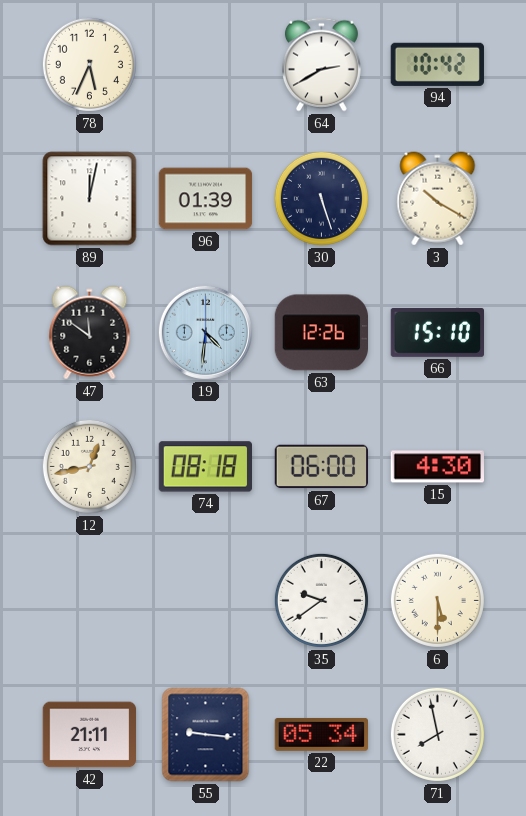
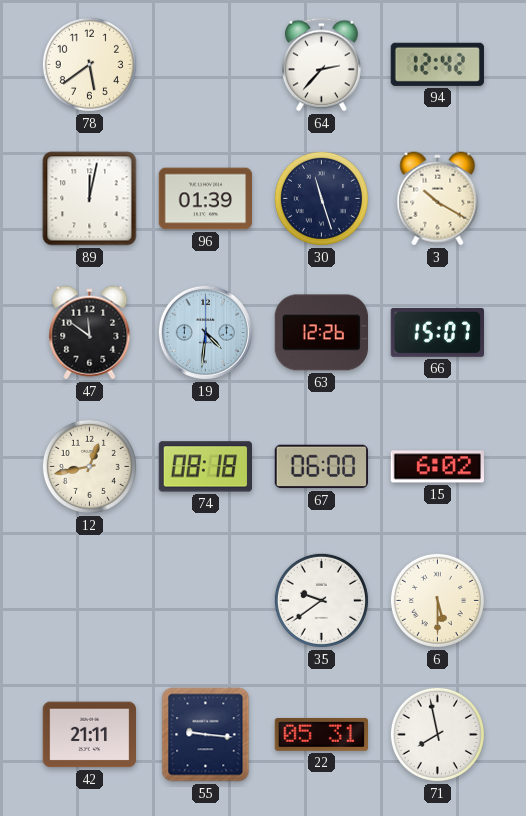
78: 5:34 -> 5:39 (89, 64)
64: 2:40 -> 2:37 (321, 65)
94: 10:42 -> 12:42 (437, 64)
30: 5:27 -> 11:27 (321, 198)
66: 15:10 -> 15:07 (437, 332)
15: 4:30 -> 6:02 (438, 467)
22: 05:34 -> 05:31 (321, 734)
